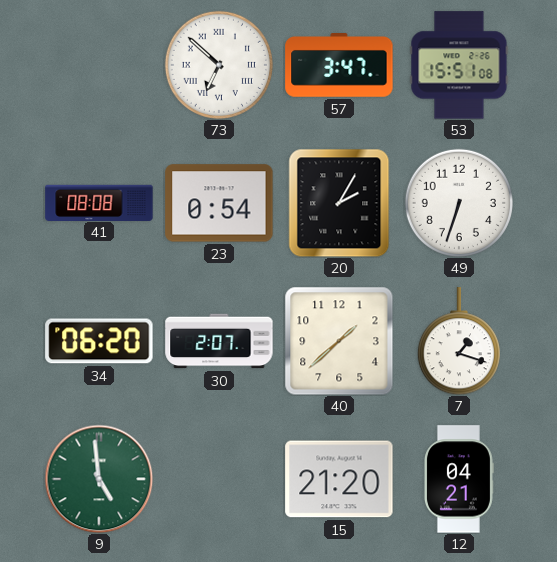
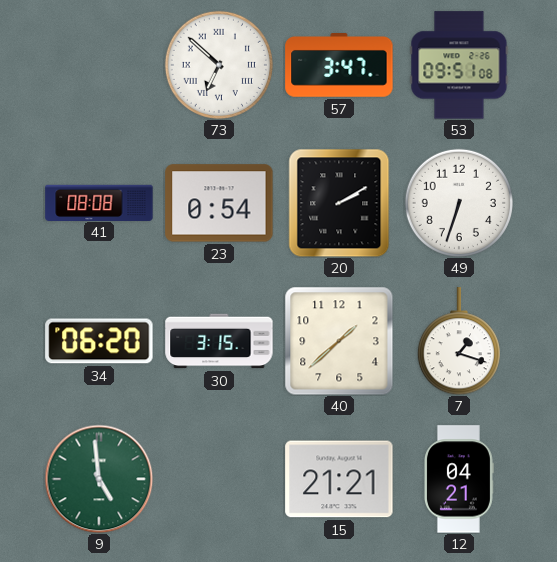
53: 15:51 -> 09:51 (459, 65)
20: 2:05 -> 2:10 (339, 203)
30: 2:07 -> 3:15 (219, 341)
15: 21:20 -> 21:21 (339, 479)
